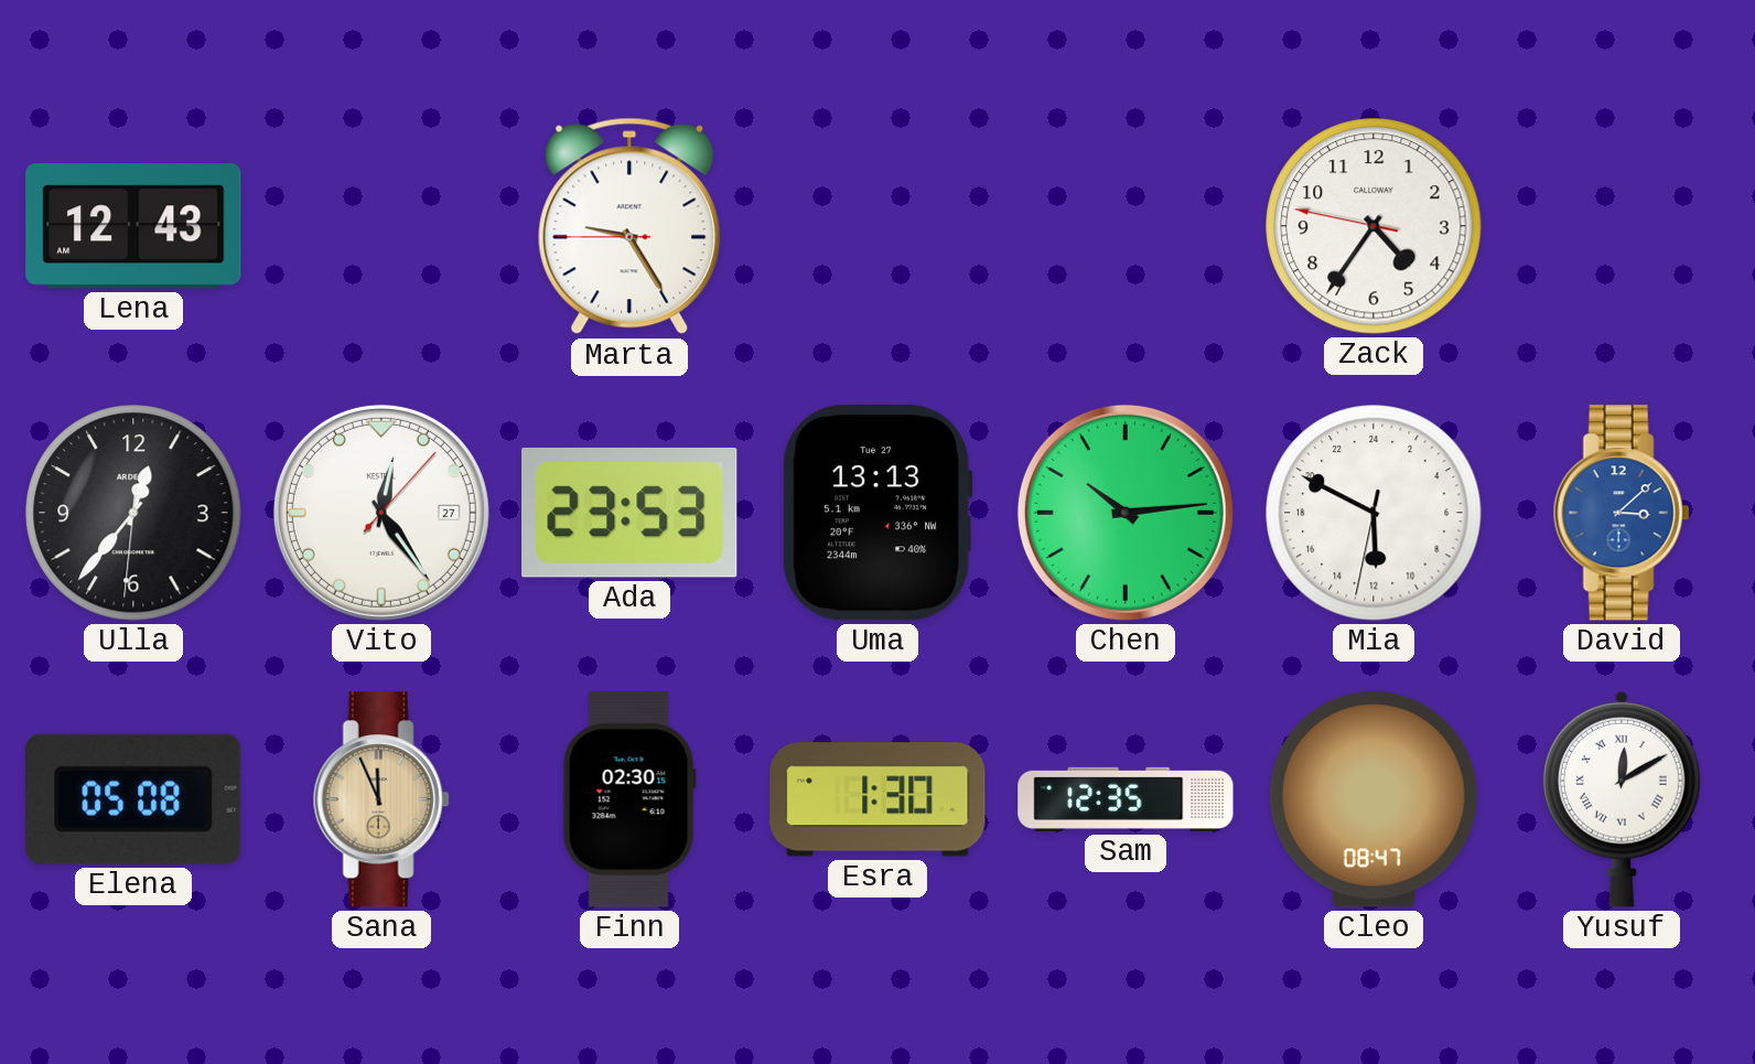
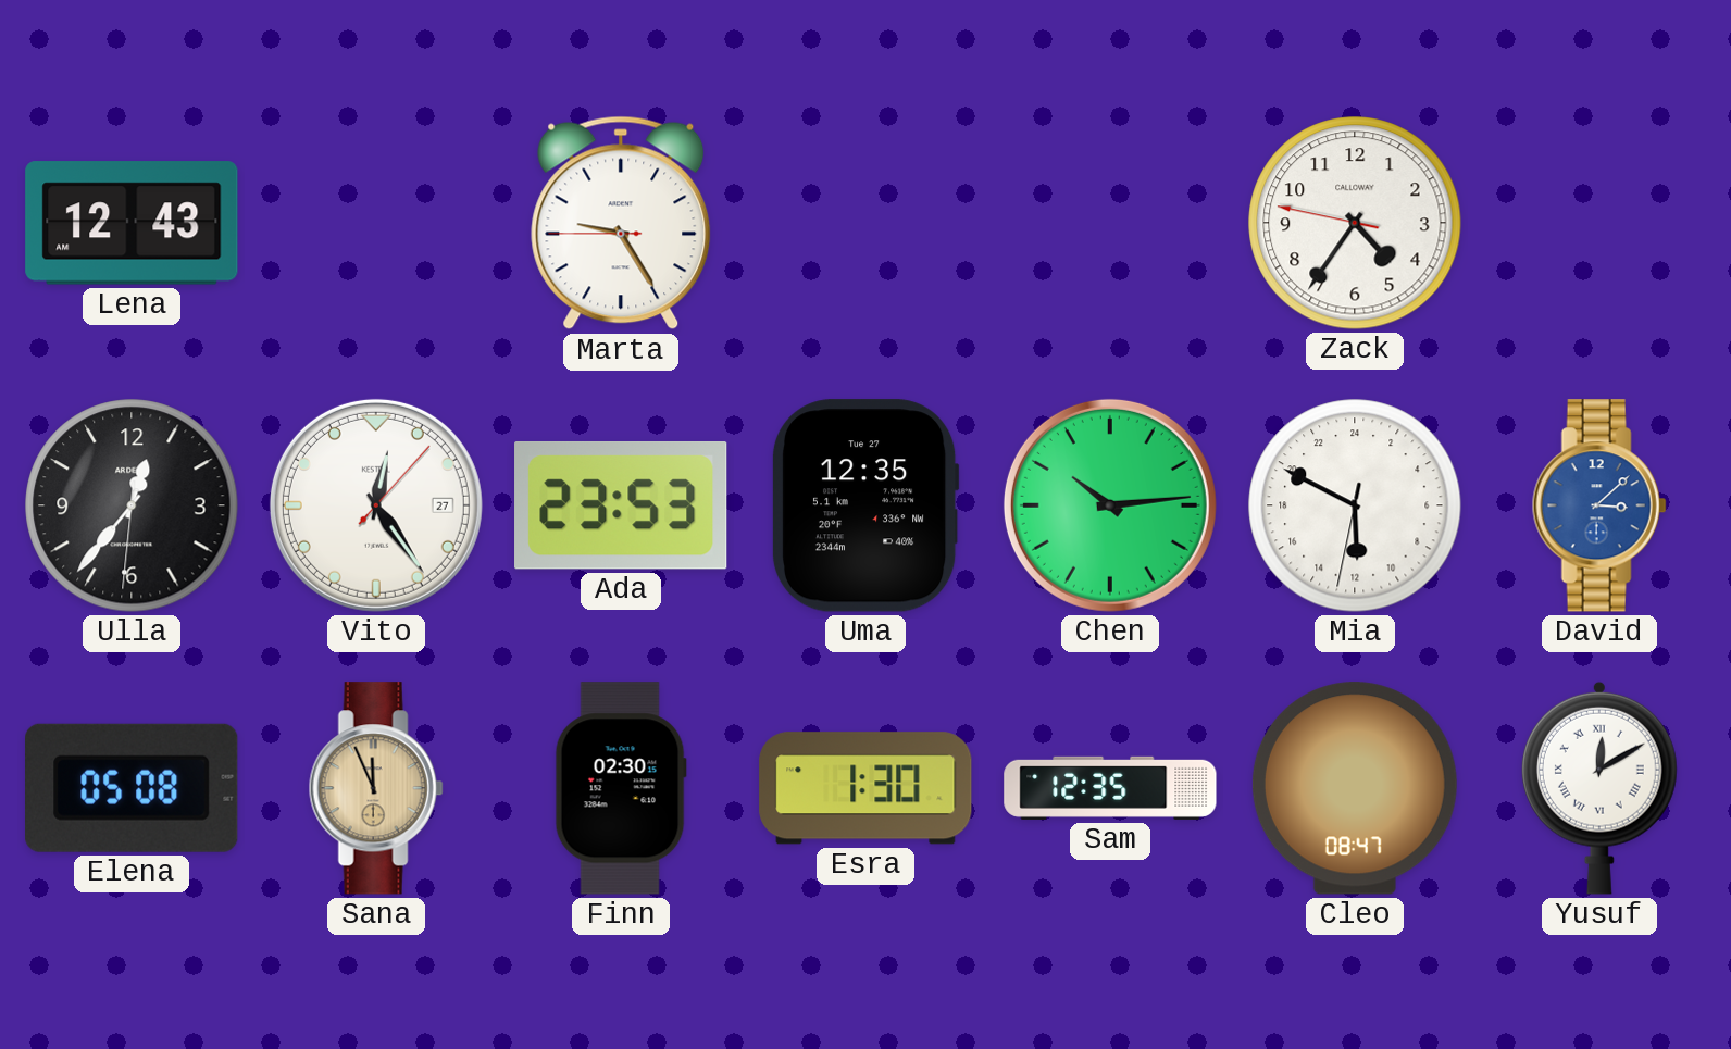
Uma: 13:13 -> 12:35 (865, 505)
